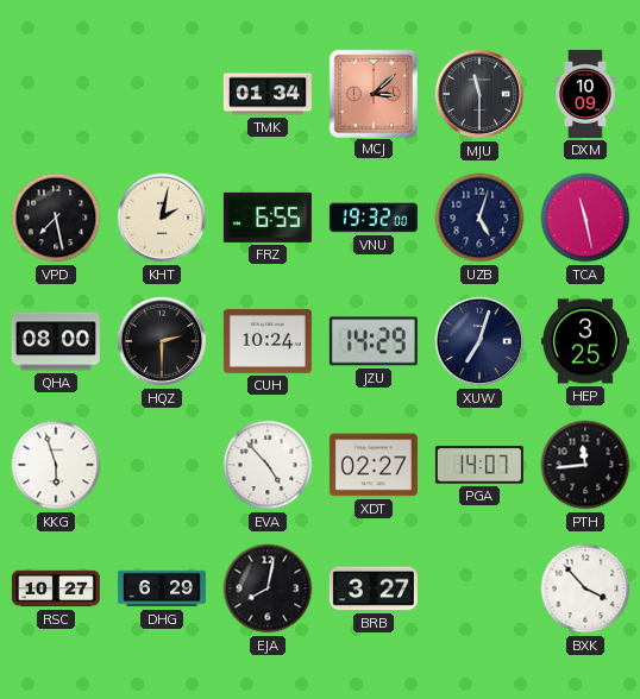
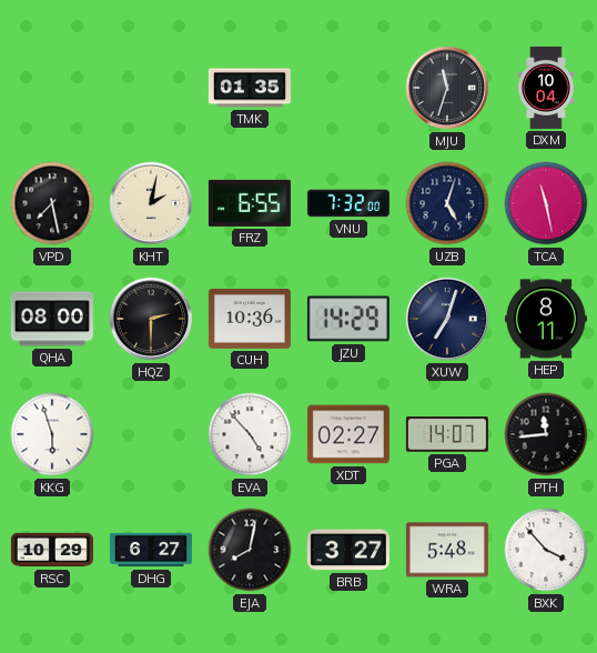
TMK: 01:34 -> 01:35 (250, 88)
MCJ: 3:08 -> none (372, 93)
MJU: 11:30 -> 11:33 (447, 88)
DXM: 10:09 -> 10:04 (546, 88)
VNU: 19:32 -> 7:32 (348, 203)
CUH: 10:24 -> 10:36 (250, 319)
HEP: 3:25 -> 8:11 (546, 319)
RSC: 10:27 -> 10:29 (52, 550)
DHG: 6:29 -> 6:27 (151, 550)
WRA: none -> 5:48 (447, 550)
